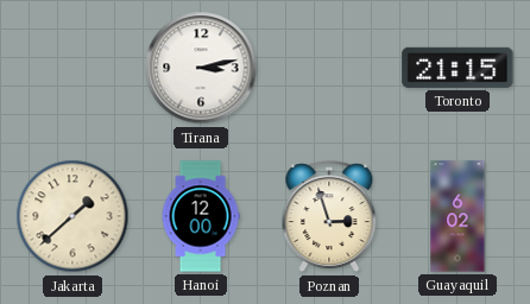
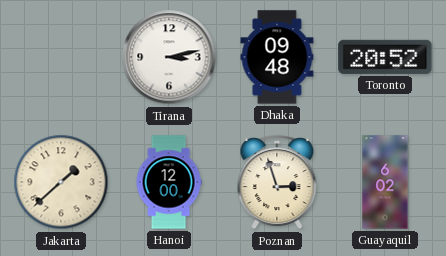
Dhaka: none -> 09:48 (277, 57)
Toronto: 21:15 -> 20:52 (385, 57)
